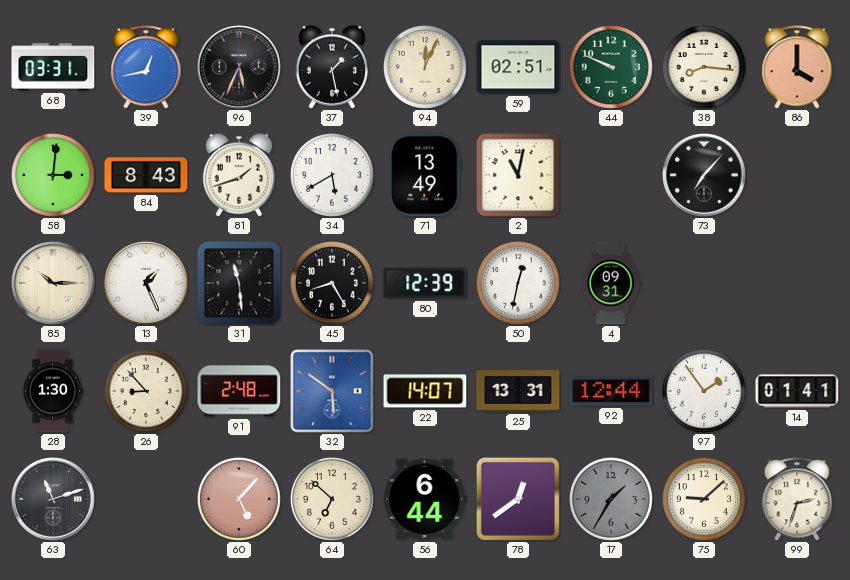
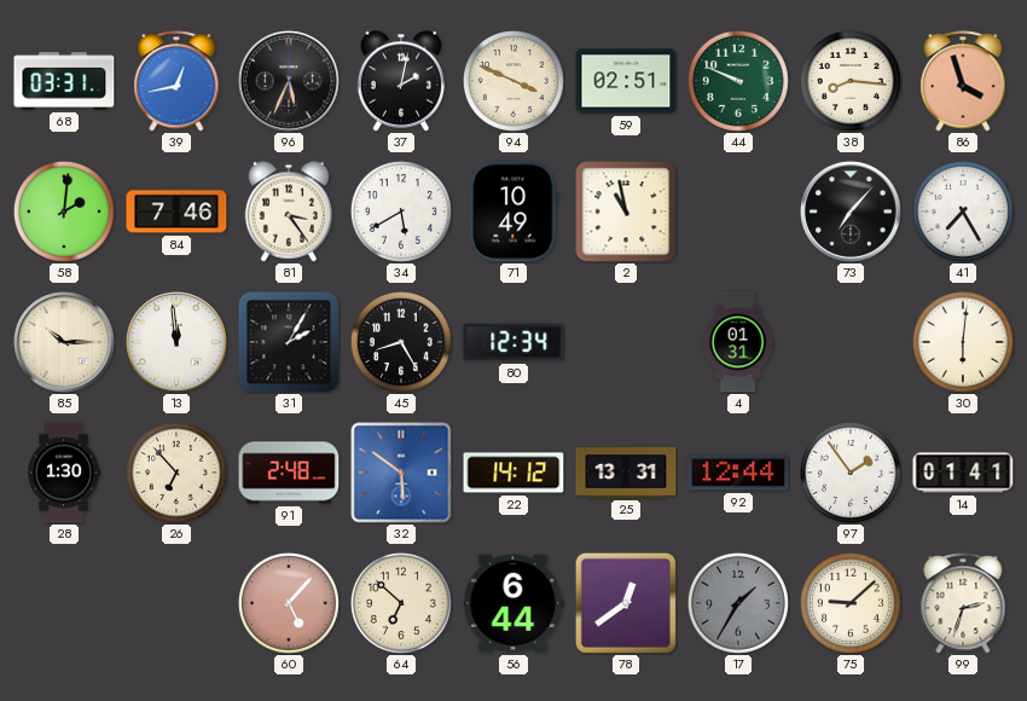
37: 1:28 -> 2:02 (401, 81)
94: 12:04 -> 3:49 (513, 81)
86: 4:00 -> 3:57 (963, 81)
58: 3:01 -> 2:01 (64, 212)
84: 8:43 -> 7:46 (176, 212)
81: 1:42 -> 3:24 (289, 212)
71: 13:49 -> 10:49 (513, 212)
2: 11:02 -> 10:58 (626, 212)
41: none -> 7:25 (963, 212)
13: 1:26 -> 11:59 (176, 342)
31: 11:29 -> 2:05 (289, 342)
80: 12:39 -> 12:34 (513, 342)
50: 12:32 -> none (518, 283)
4: 09:31 -> 01:31 (738, 342)
30: none -> 6:01 (963, 342)
26: 8:53 -> 6:53 (176, 473)
22: 14:07 -> 14:12 (513, 473)
63: 11:12 -> none (53, 499)
